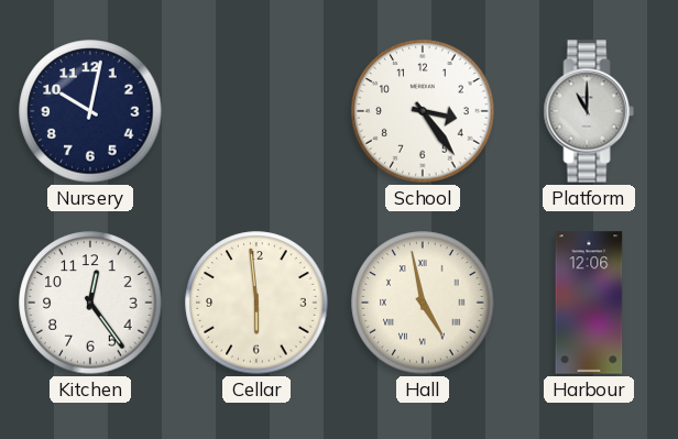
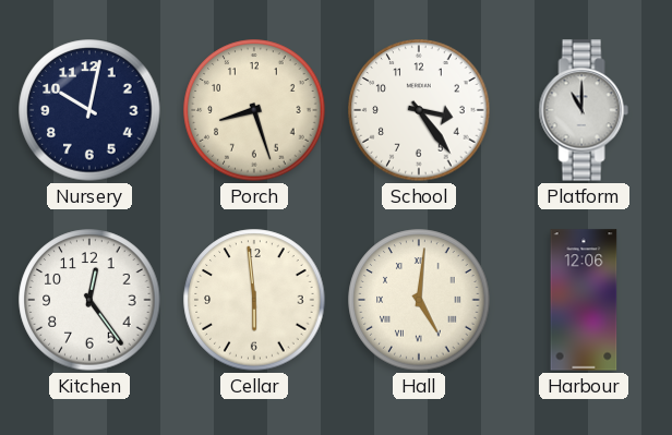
Porch: none -> 8:27 (254, 110)
Hall: 4:58 -> 5:01 (419, 300)
